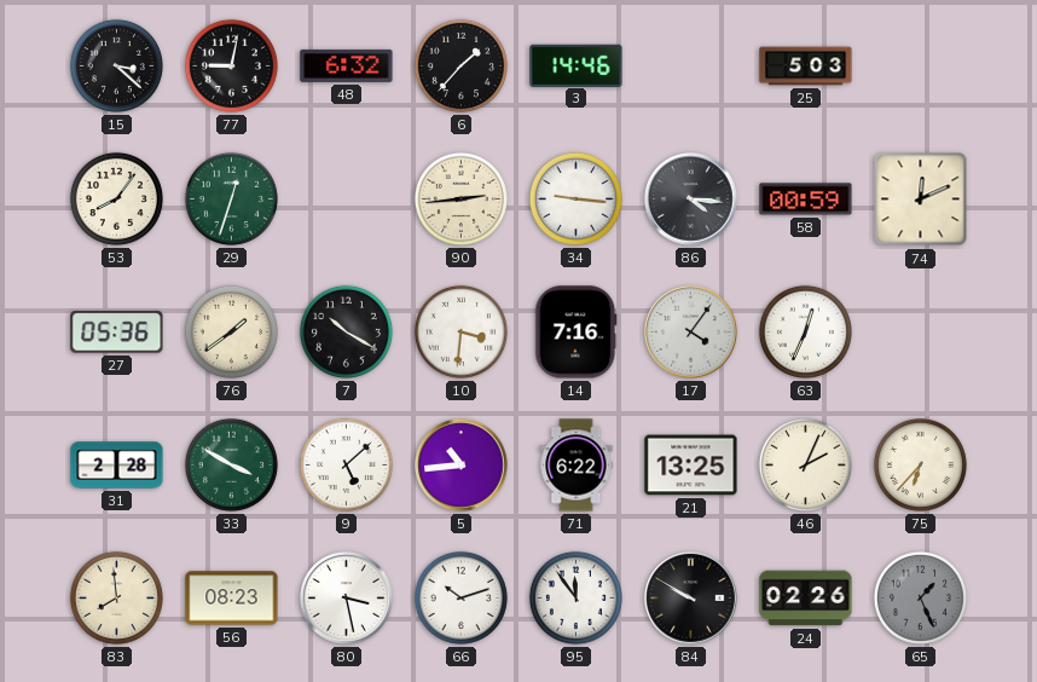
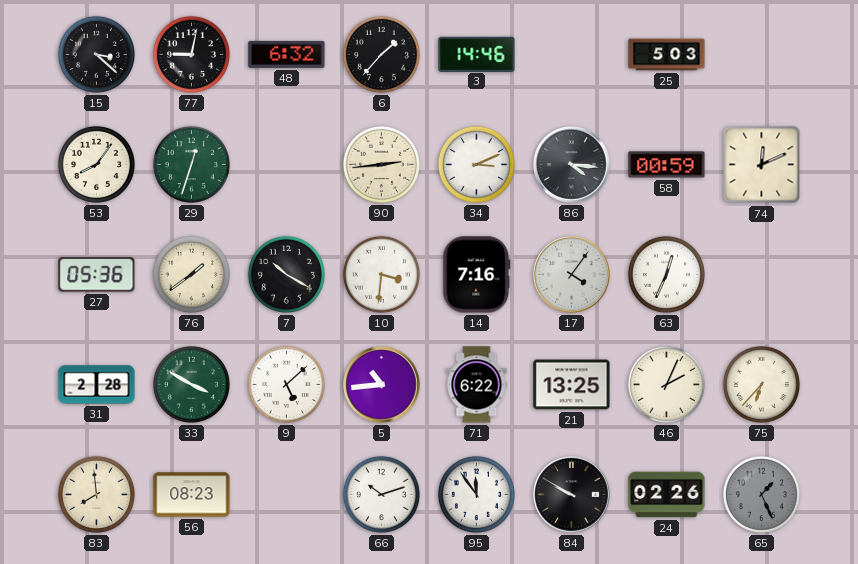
34: 9:16 -> 3:11 (476, 164)
80: 3:28 -> none (347, 599)
